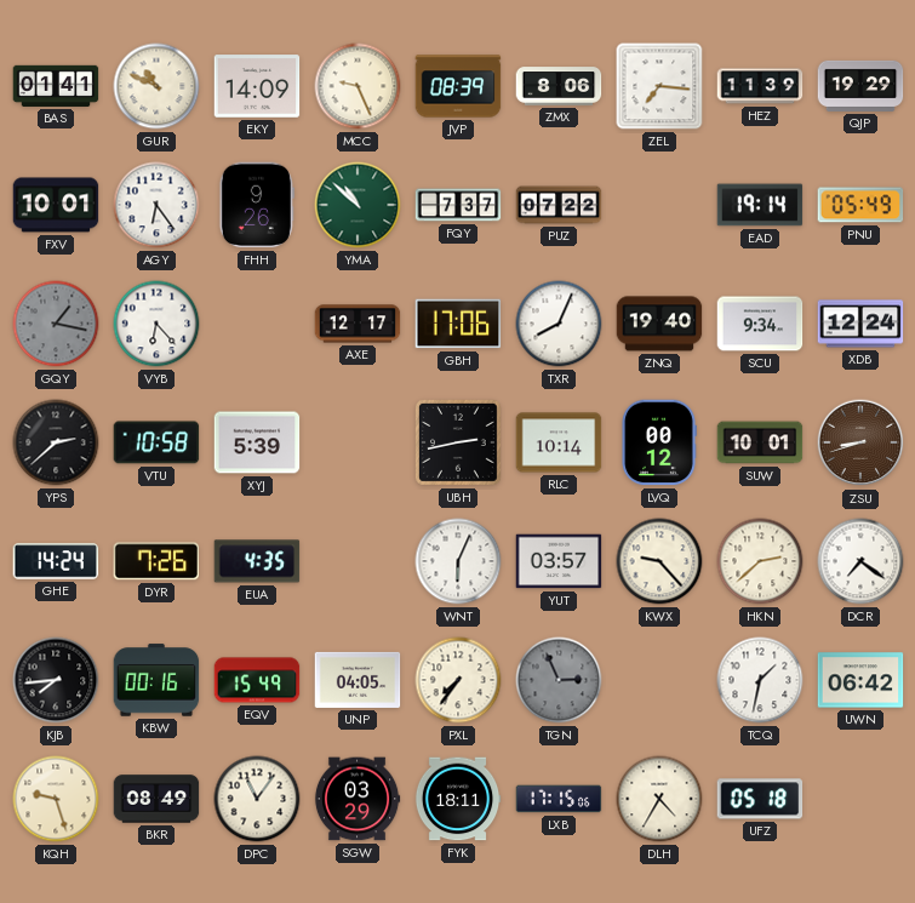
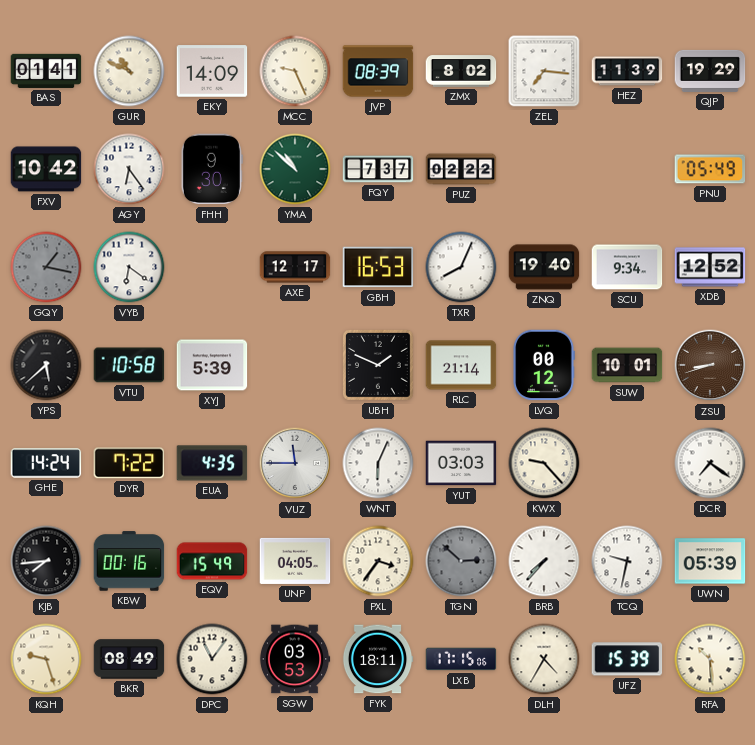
ZMX: 8:06 -> 8:02 (461, 71)
FXV: 10:01 -> 10:42 (46, 169)
FHH: 9:26 -> 9:30 (212, 169)
PUZ: 07:22 -> 02:22 (461, 169)
EAD: 19:14 -> none (760, 205)
VYB: 6:23 -> 6:21 (129, 267)
GBH: 17:06 -> 16:53 (378, 267)
XDB: 12:24 -> 12:52 (710, 267)
YPS: 2:38 -> 5:38 (46, 365)
UBH: 2:43 -> 1:49 (379, 366)
RLC: 10:14 -> 21:14 (461, 365)
DYR: 7:26 -> 7:22 (129, 463)
VUZ: none -> 11:45 (295, 463)
YUT: 03:57 -> 03:03 (461, 463)
HKN: 2:38 -> none (760, 561)
PXL: 7:36 -> 3:36 (378, 561)
TGN: 2:56 -> 2:52 (461, 561)
BRB: none -> 7:37 (544, 561)
TCQ: 1:32 -> 9:32 (627, 561)
UWN: 06:42 -> 05:39 (710, 561)
SGW: 03:29 -> 03:53 (295, 659)
UFZ: 05:18 -> 15:39 (627, 659)
RFA: none -> 10:29 (710, 659)
